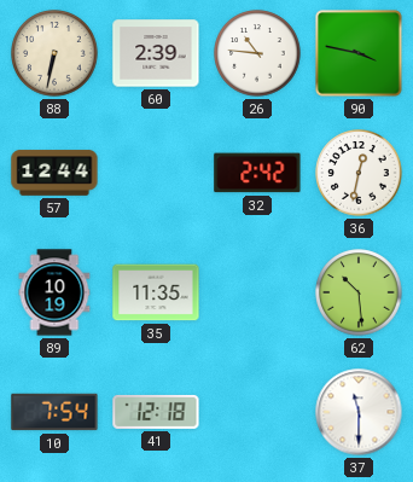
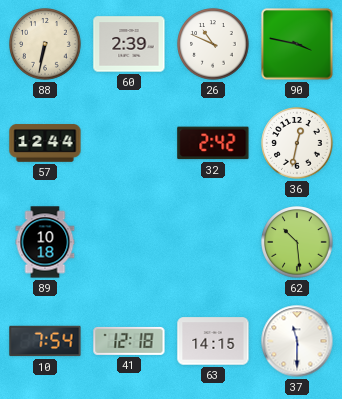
26: 10:46 -> 10:49 (213, 44)
89: 10:19 -> 10:18 (45, 242)
35: 11:35 -> none (156, 292)
63: none -> 14:15 (213, 341)
